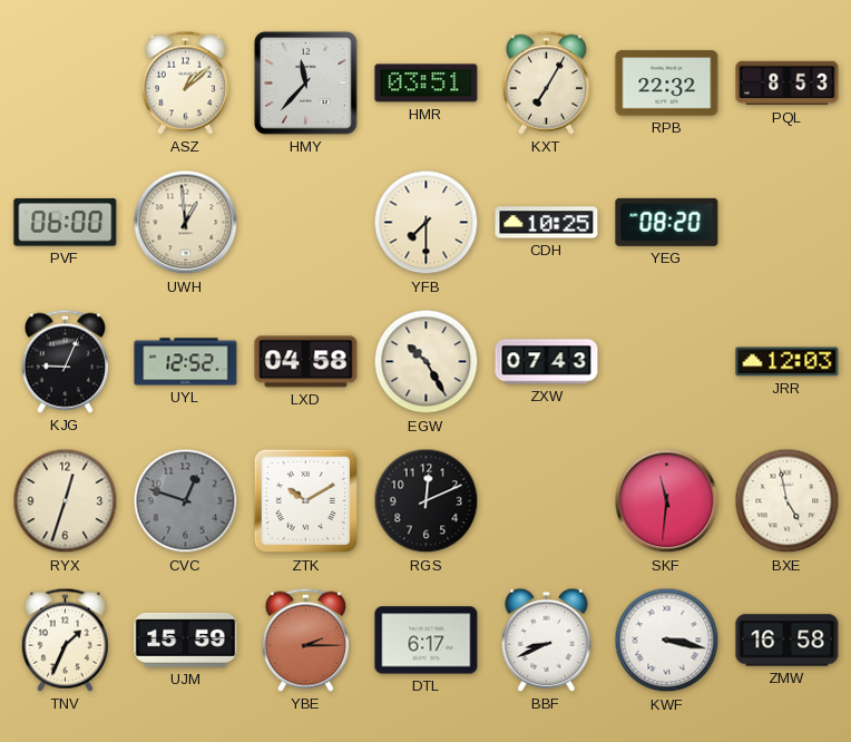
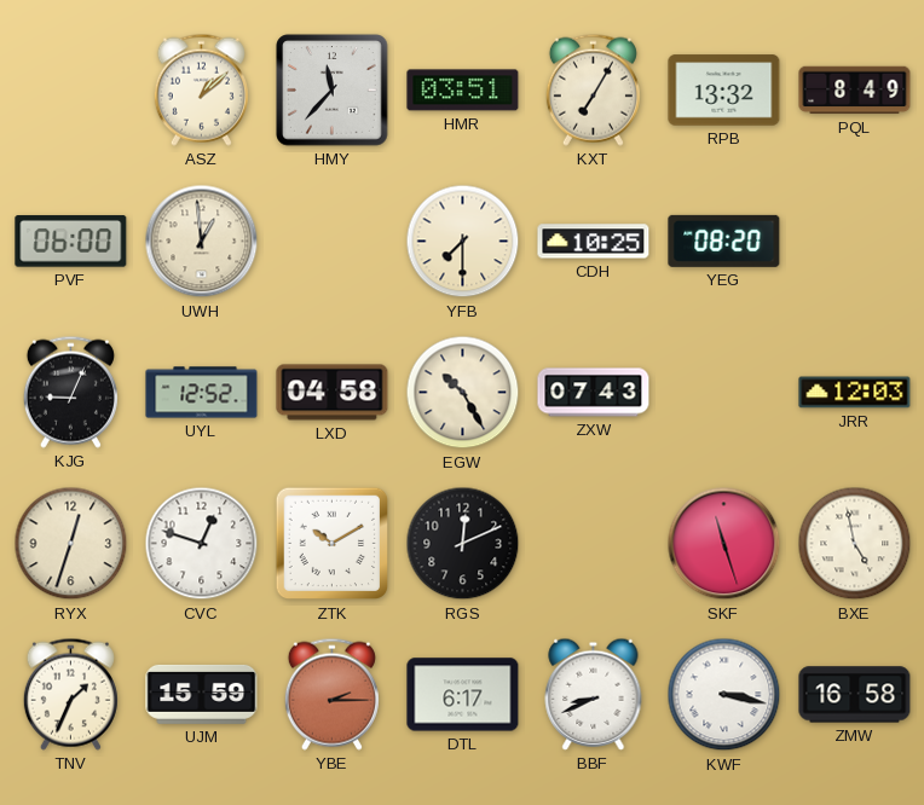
RPB: 22:32 -> 13:32 (724, 91)
PQL: 8:53 -> 8:49 (855, 91)
CVC dial: grey -> white (202, 544)
SKF: 11:31 -> 11:27 (724, 544)
